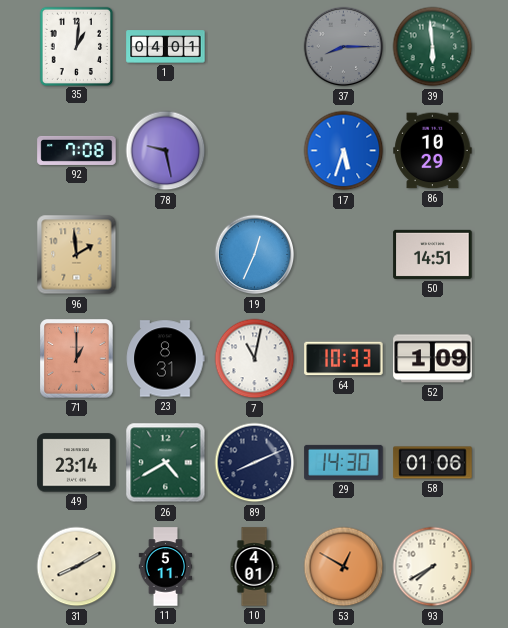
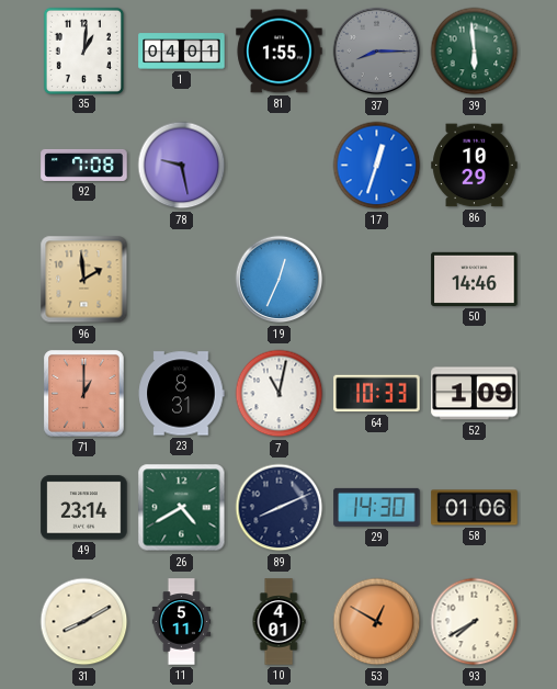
81: none -> 1:55 (280, 52)
17: 5:33 -> 12:33 (377, 166)
50: 14:51 -> 14:46 (475, 279)
